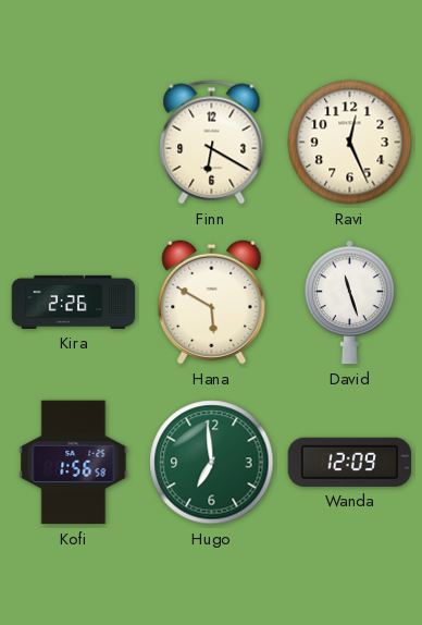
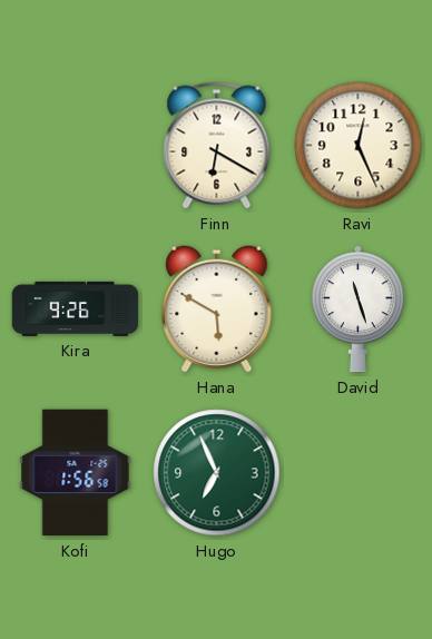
Kira: 2:26 -> 9:26 (76, 308)
Hugo: 6:59 -> 6:56 (217, 473)
Wanda: 12:09 -> none (350, 462)
